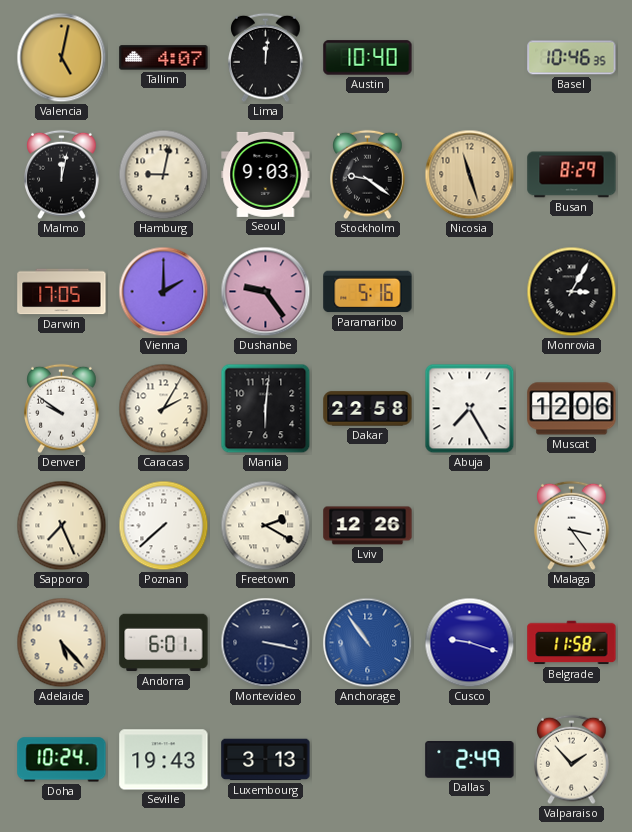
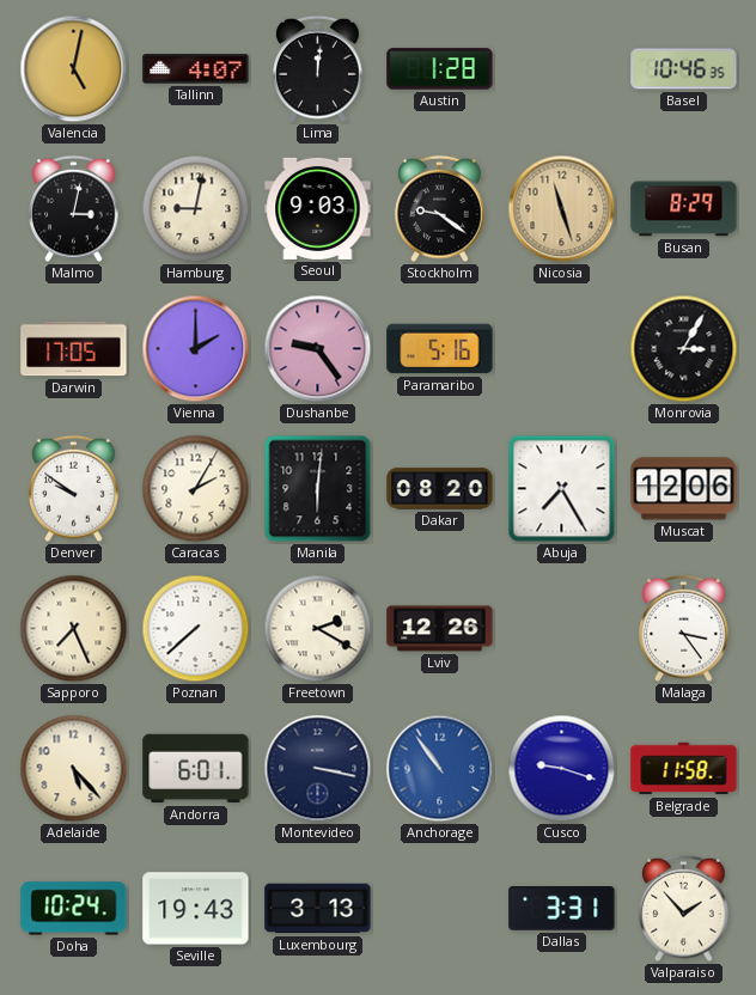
Austin: 10:40 -> 1:28 (440, 69)
Malmo: 12:02 -> 3:02 (74, 209)
Dakar: 22:58 -> 08:20 (440, 489)
Dallas: 2:49 -> 3:31 (562, 909)
